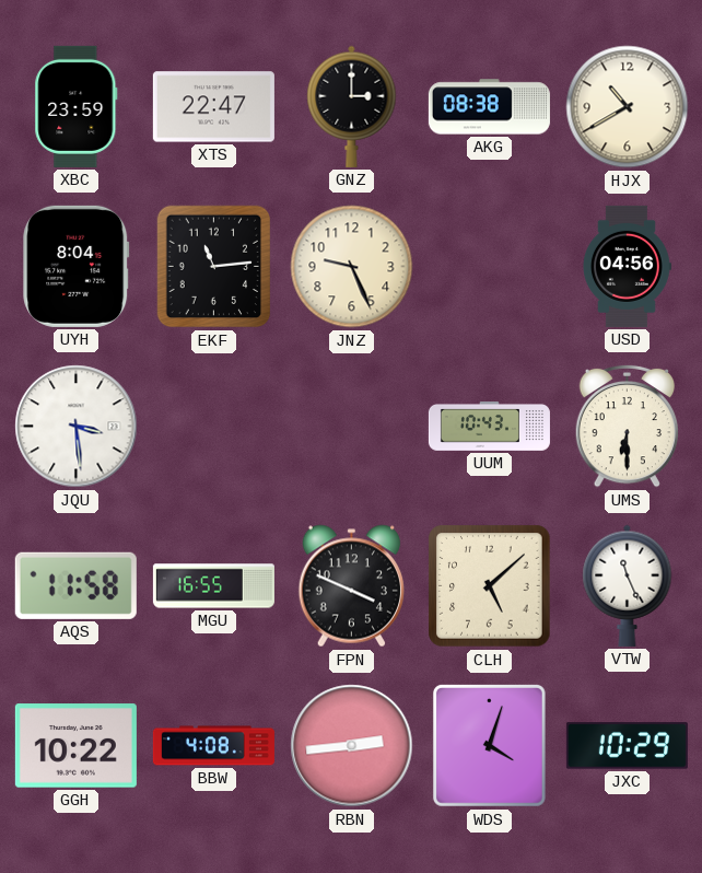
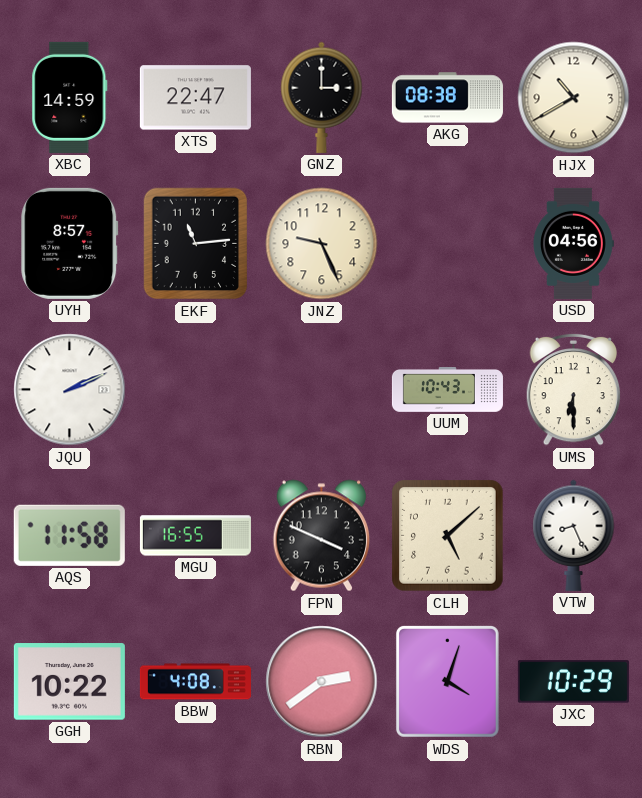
XBC: 23:59 -> 14:59 (70, 97)
UYH: 8:04 -> 8:57 (70, 243)
JQU: 3:29 -> 2:11 (70, 390)
VTW: 11:26 -> 8:26 (574, 535)
RBN: 2:44 -> 2:39 (322, 682)
